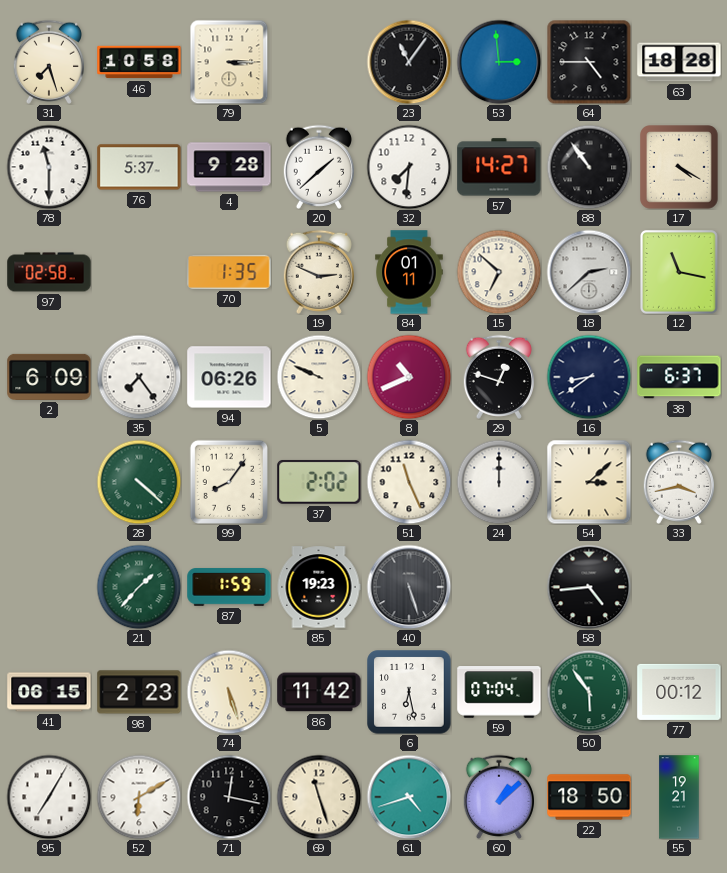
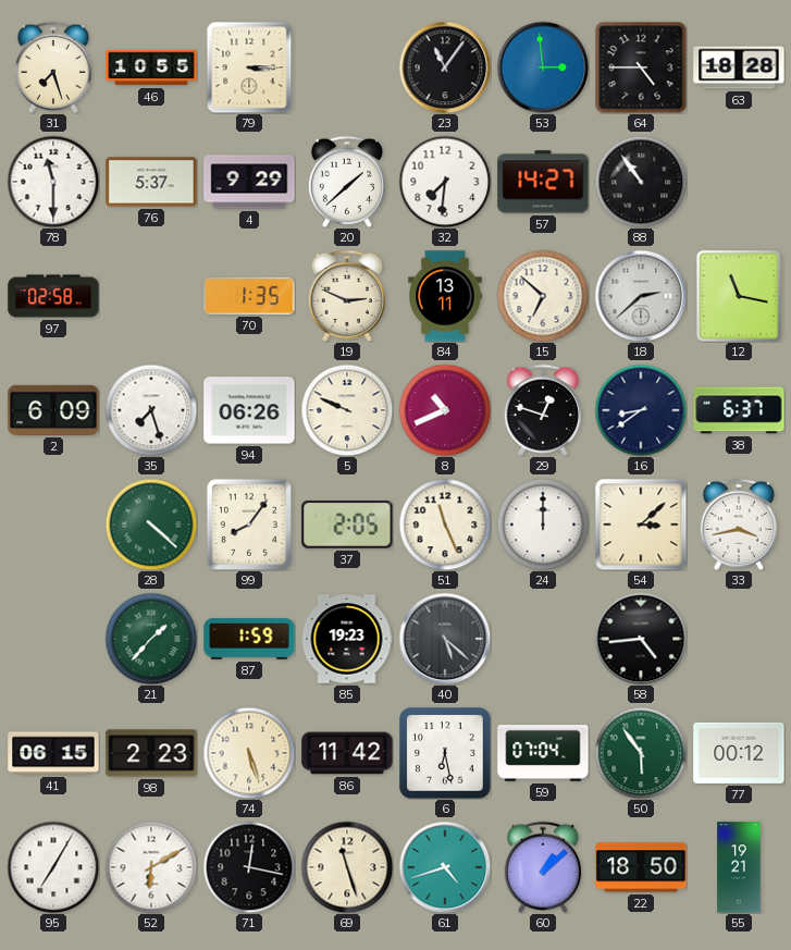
46: 10:58 -> 10:55 (151, 67)
4: 9:28 -> 9:29 (249, 182)
17: 4:20 -> none (680, 167)
84: 01:11 -> 13:11 (445, 296)
35: 7:24 -> 7:27 (151, 410)
37: 2:02 -> 2:05 (347, 525)
40: 5:27 -> 5:22 (445, 639)
